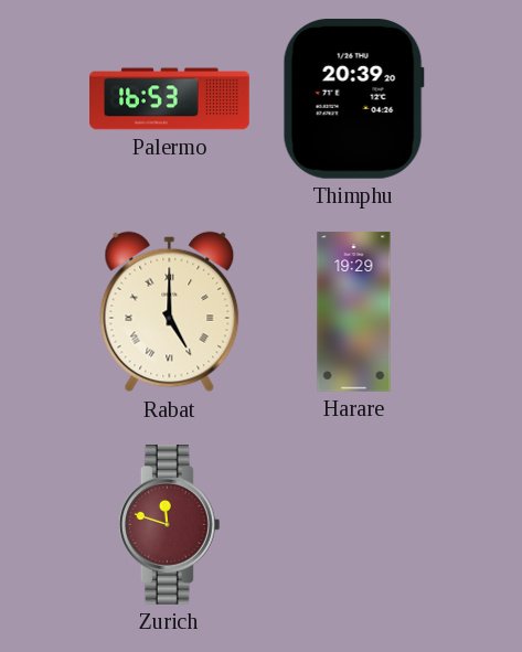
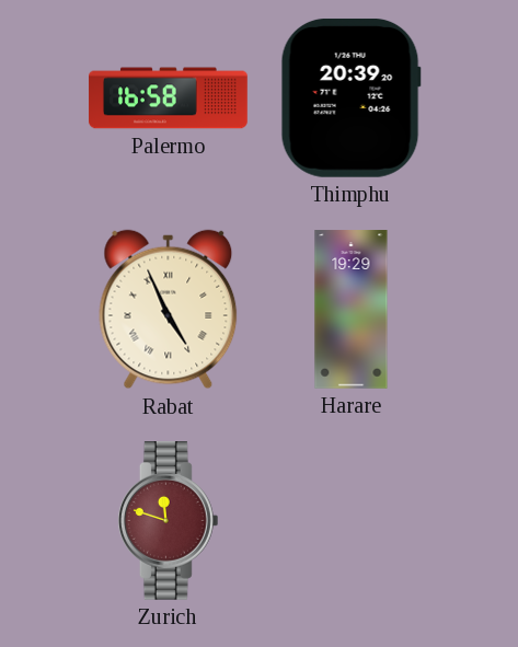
Palermo: 16:53 -> 16:58 (169, 99)
Rabat: 5:00 -> 4:56 (169, 310)
